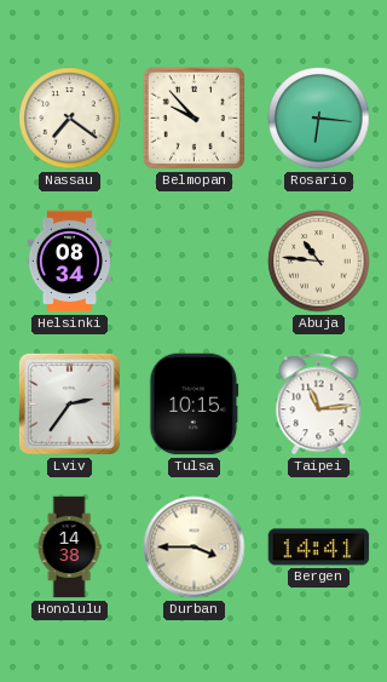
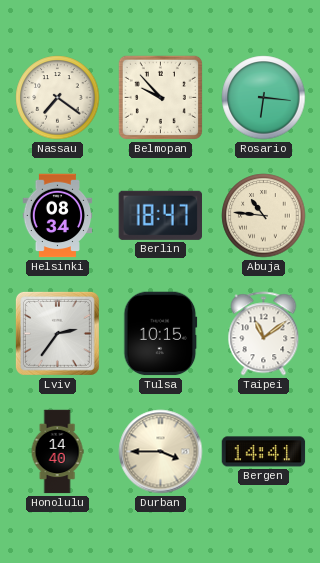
Berlin: none -> 18:47 (160, 215)
Taipei: 11:14 -> 11:09 (264, 334)
Honolulu: 14:38 -> 14:40 (57, 452)
